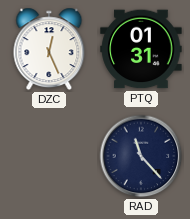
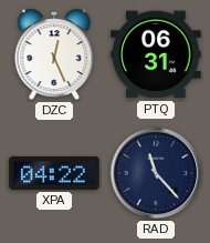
PTQ: 01:31 -> 06:31 (156, 54)
XPA: none -> 04:22 (54, 173)
